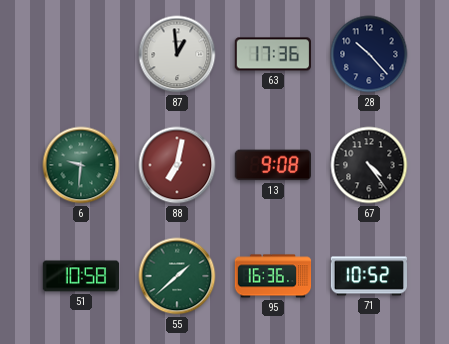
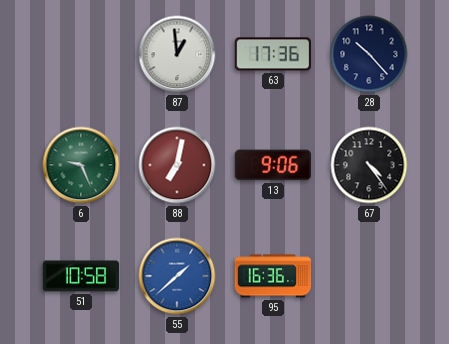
6: 9:31 -> 9:26 (81, 165)
13: 9:08 -> 9:06 (272, 165)
55 dial: green -> blue (177, 276)
71: 10:52 -> none (368, 276)
